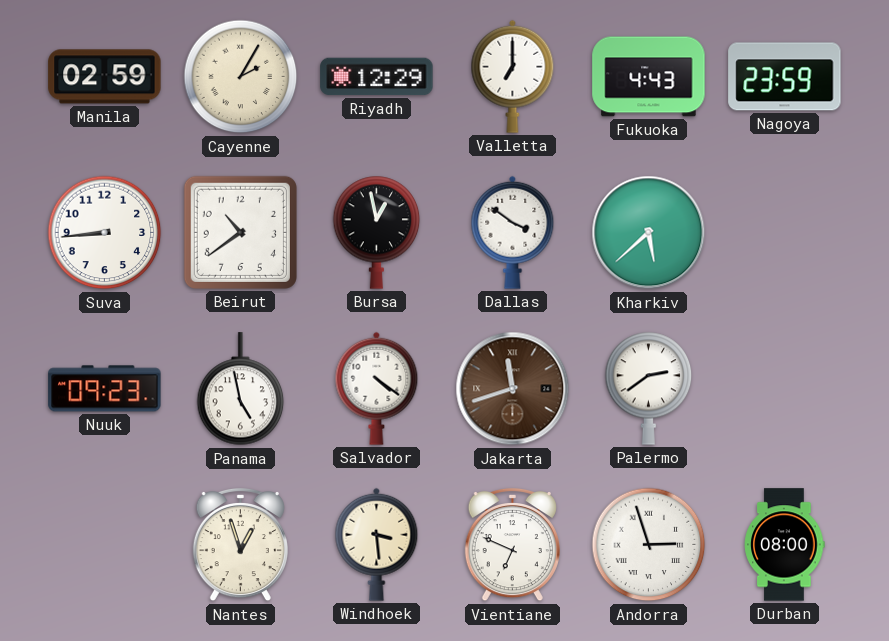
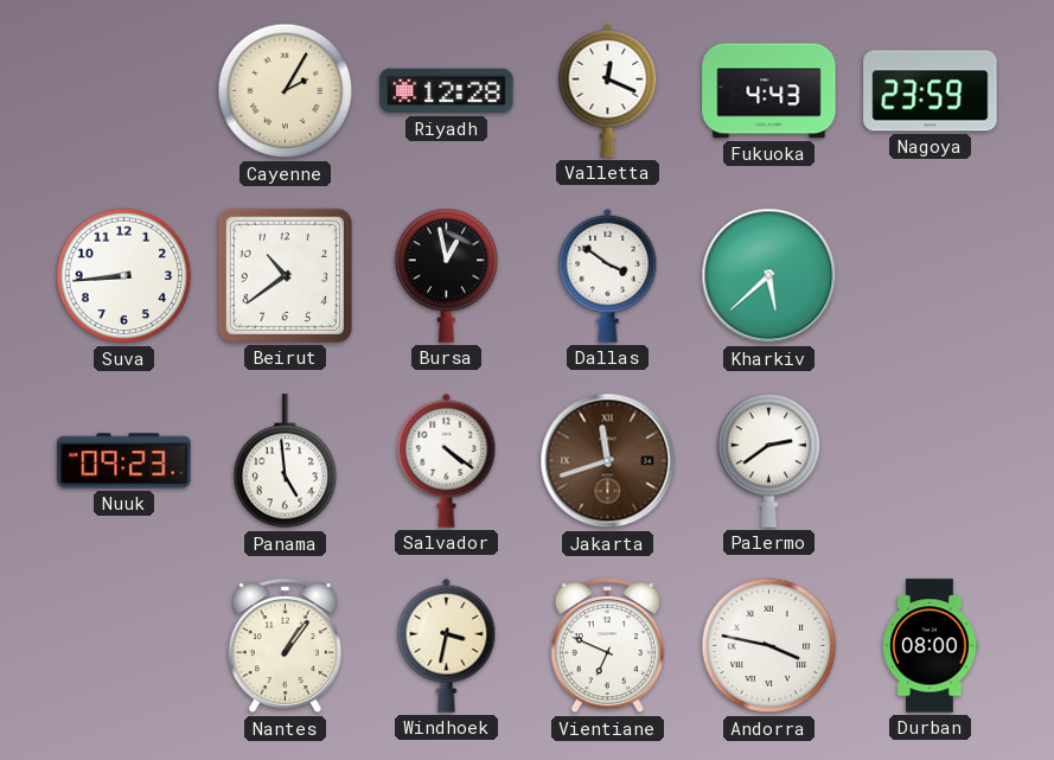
Manila: 02:59 -> none (105, 77)
Riyadh: 12:29 -> 12:28 (447, 91)
Valletta: 7:00 -> 12:19 (608, 90)
Panama: 4:58 -> 4:59 (286, 461)
Nantes: 12:57 -> 1:06 (285, 646)
Windhoek: 3:29 -> 3:32 (447, 645)
Andorra: 2:57 -> 3:47 (769, 646)
